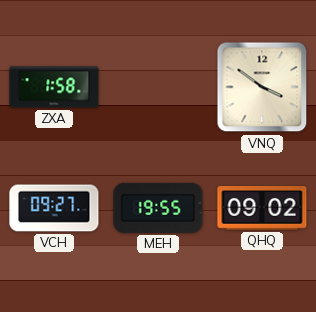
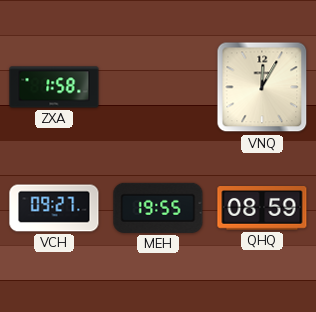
VNQ: 3:51 -> 12:05 (262, 87)
QHQ: 09:02 -> 08:59 (262, 209)
